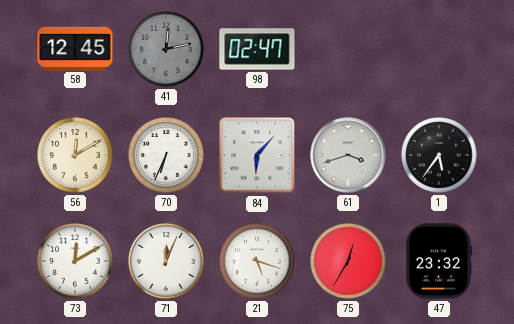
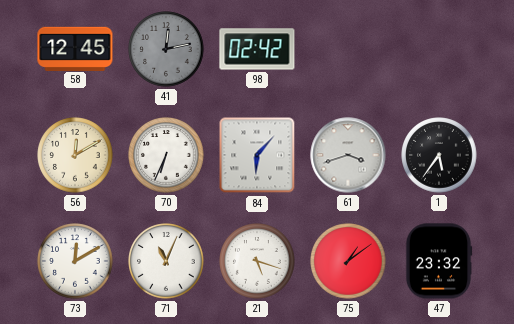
98: 02:47 -> 02:42 (257, 49)
71: 12:04 -> 11:04 (166, 261)
75: 12:35 -> 1:09 (348, 261)
